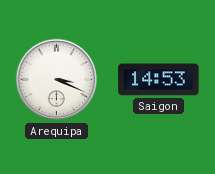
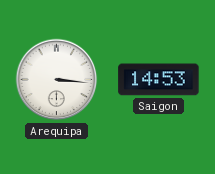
Arequipa: 3:19 -> 3:16 (57, 80)
